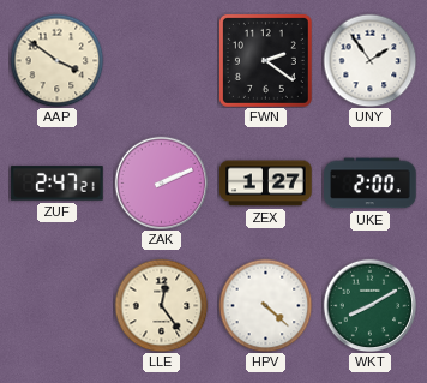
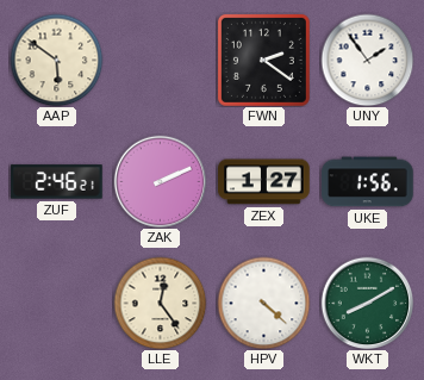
AAP: 3:51 -> 5:51 (56, 60)
ZUF: 2:47 -> 2:46 (57, 182)
UKE: 2:00 -> 1:56 (368, 182)
